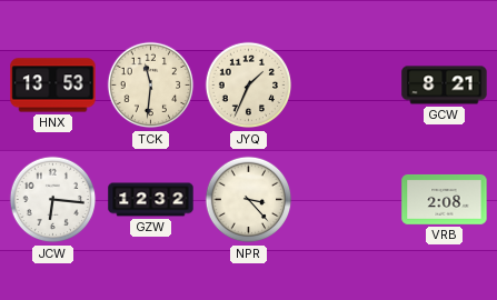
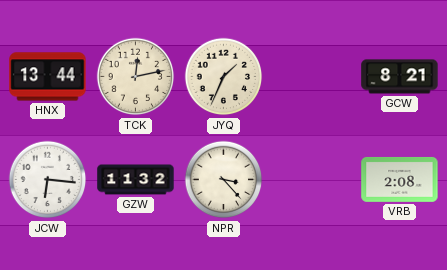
HNX: 13:53 -> 13:44 (48, 77)
TCK: 11:31 -> 12:13 (136, 77)
GZW: 12:32 -> 11:32 (136, 180)
